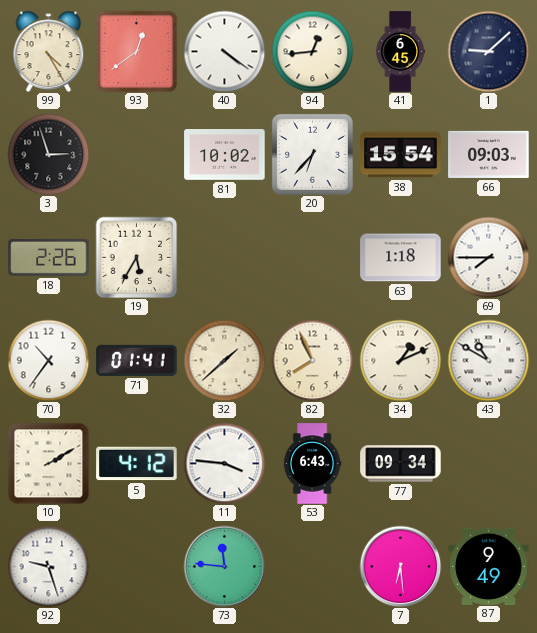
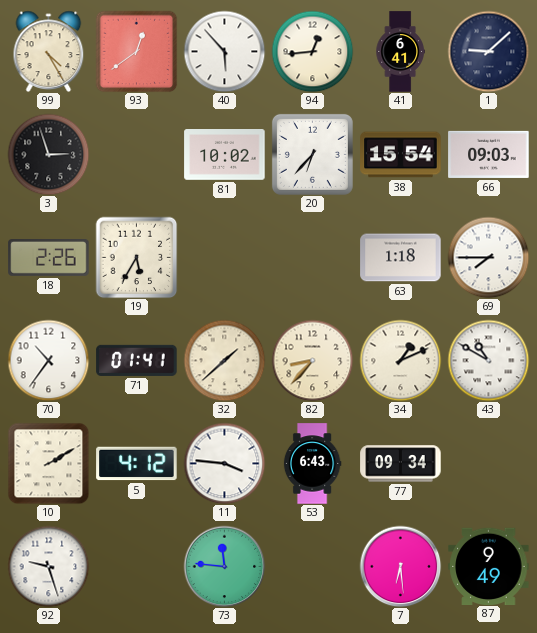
40: 4:21 -> 5:53 (224, 51)
41: 6:45 -> 6:41 (400, 52)
82: 7:56 -> 8:37 (312, 360)
